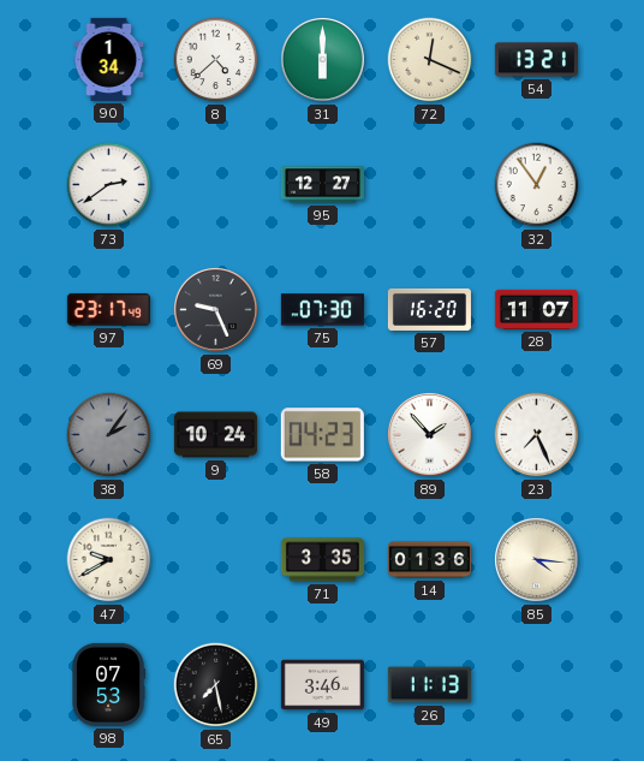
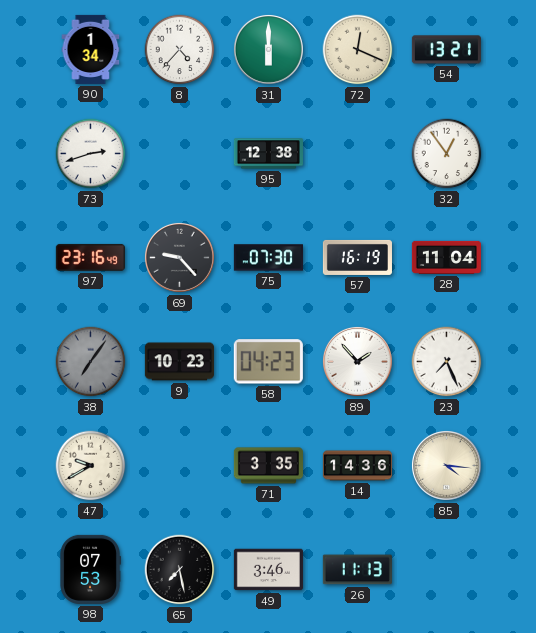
8: 4:38 -> 4:37 (180, 50)
73: 2:39 -> 2:42 (91, 154)
95: 12:27 -> 12:38 (268, 154)
97: 23:17 -> 23:16 (90, 257)
69: 9:26 -> 9:23 (179, 257)
57: 16:20 -> 16:19 (357, 257)
28: 11:07 -> 11:04 (446, 257)
38: 2:06 -> 7:06 (91, 362)
9: 10:24 -> 10:23 (179, 362)
14: 01:36 -> 14:36 (357, 466)
